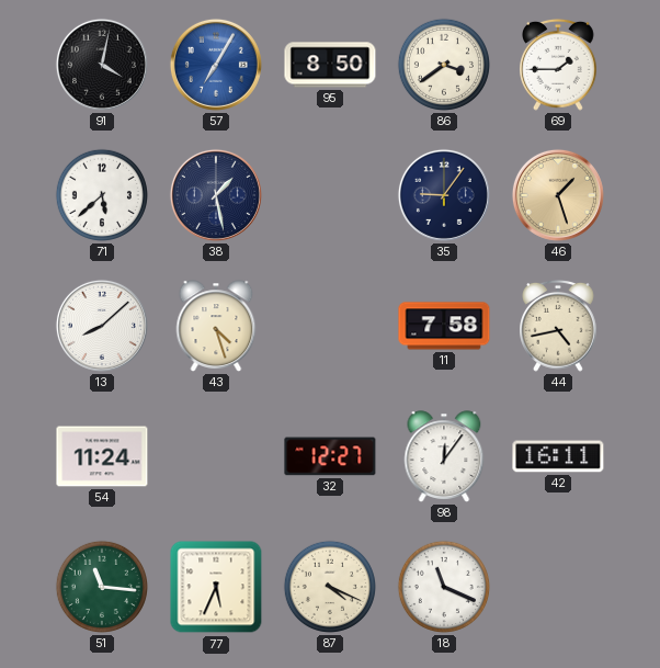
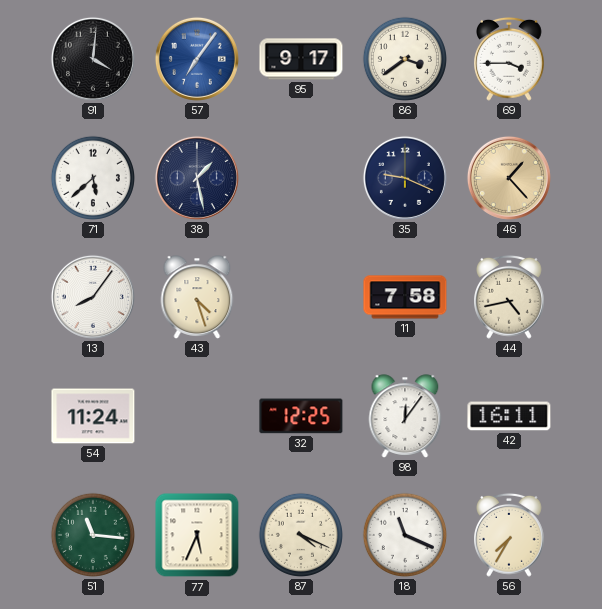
91: 4:02 -> 4:01 (93, 59)
57: 7:05 -> 7:06 (197, 59)
95: 8:50 -> 9:17 (301, 59)
69: 1:45 -> 3:45 (510, 59)
35: 9:06 -> 9:19 (405, 178)
46: 1:27 -> 1:23 (509, 178)
13: 8:08 -> 8:06 (93, 297)
32: 12:27 -> 12:25 (301, 416)
56: none -> 7:35 (510, 535)
